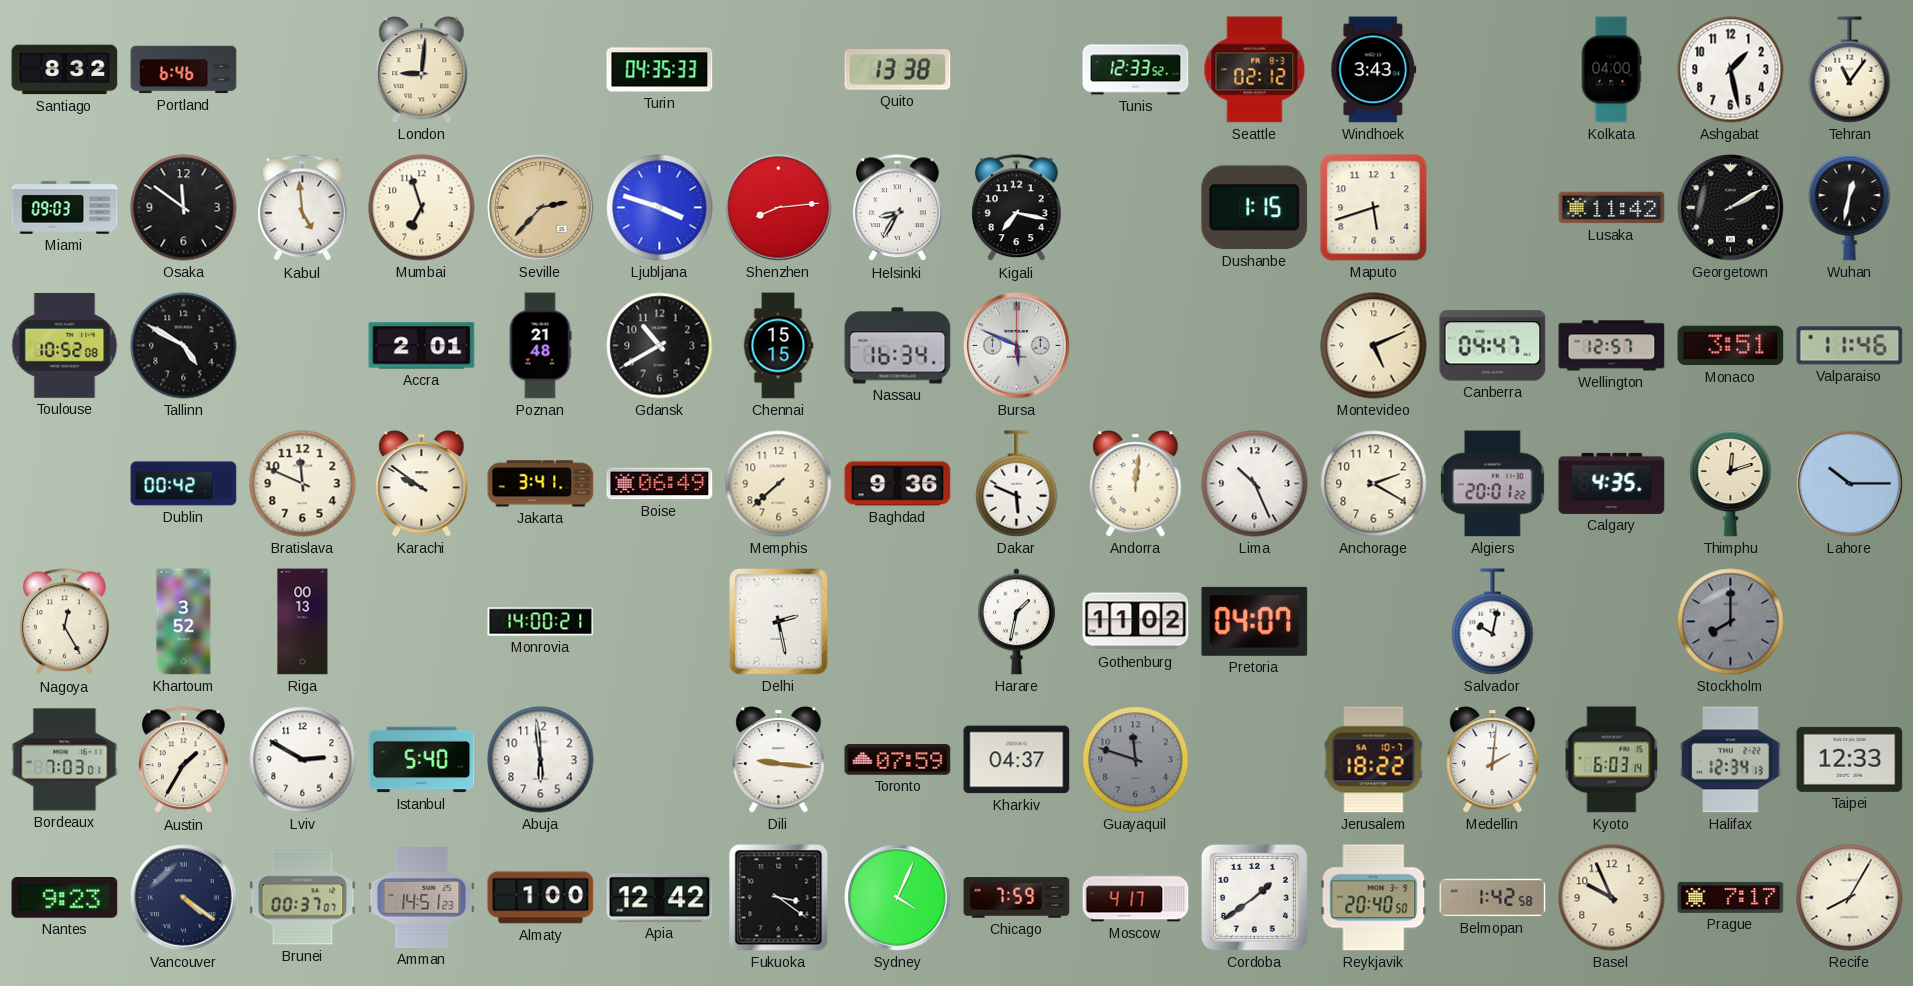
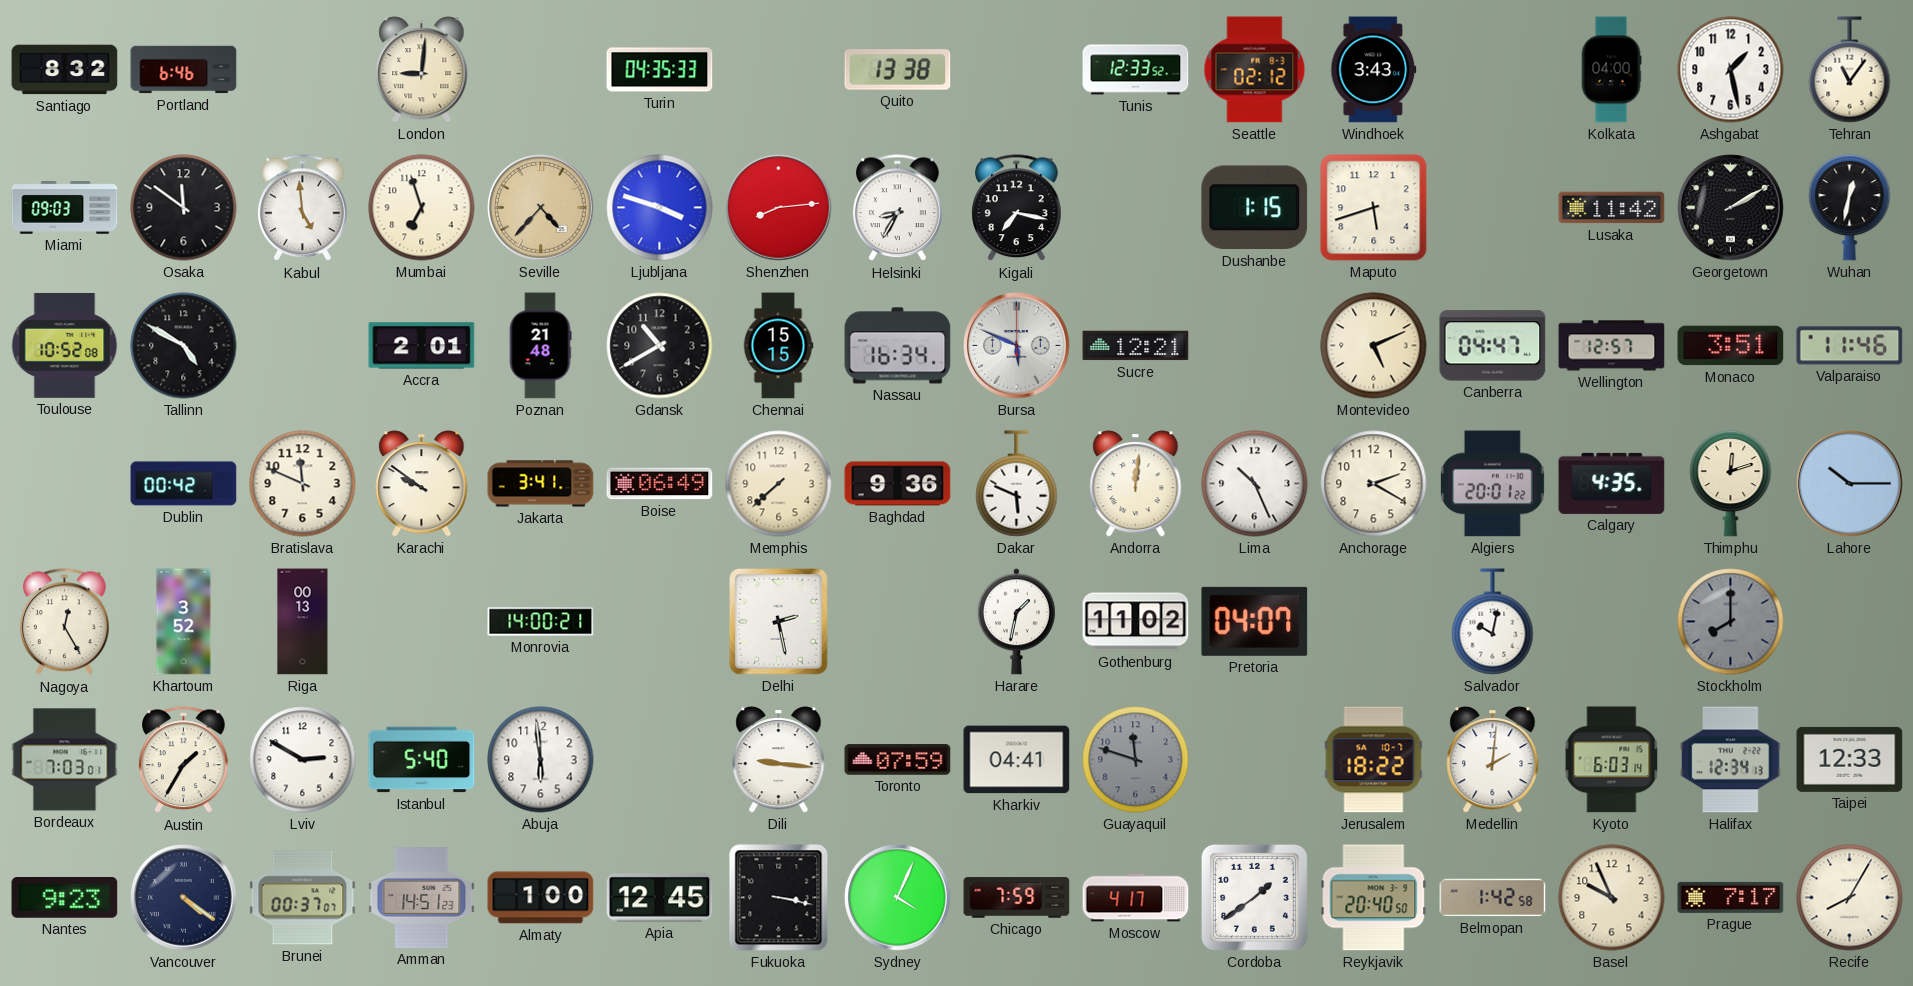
Seville: 2:37 -> 4:37 (541, 208)
Sucre: none -> 12:21 (1136, 346)
Kharkiv: 04:37 -> 04:41 (1017, 760)
Apia: 12:42 -> 12:45 (660, 898)
Fukuoka: 3:21 -> 3:17 (779, 898)
